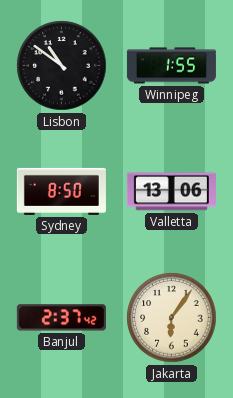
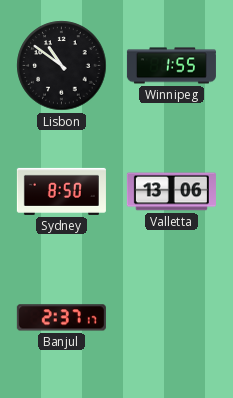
Banjul: 2:37:42 -> 2:37:17 (61, 318)
Jakarta: 6:06 -> none (172, 318)
